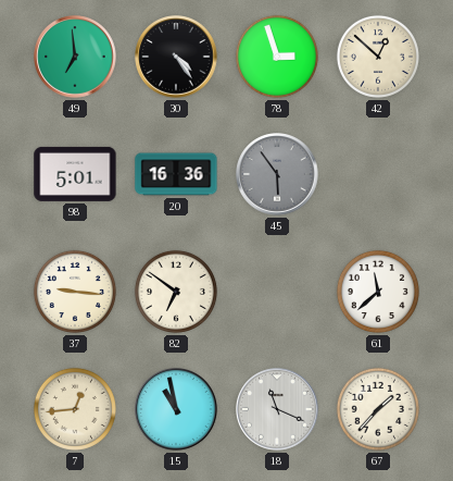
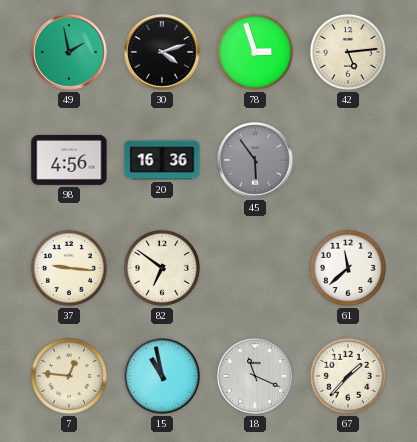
49: 6:59 -> 1:58 (69, 52)
30: 4:24 -> 4:12 (162, 52)
42: 12:52 -> 5:14 (348, 52)
98: 5:01 -> 4:56 (69, 160)
7: 12:44 -> 12:46 (69, 376)
